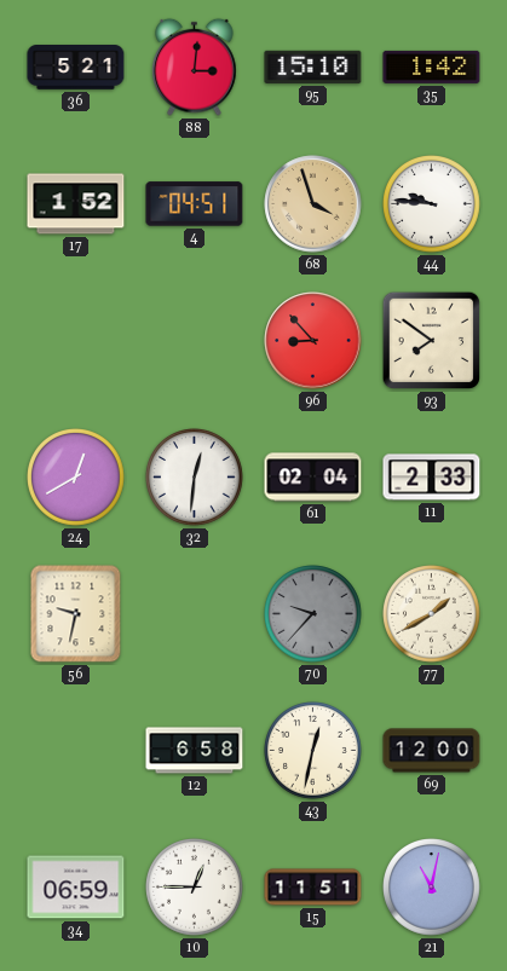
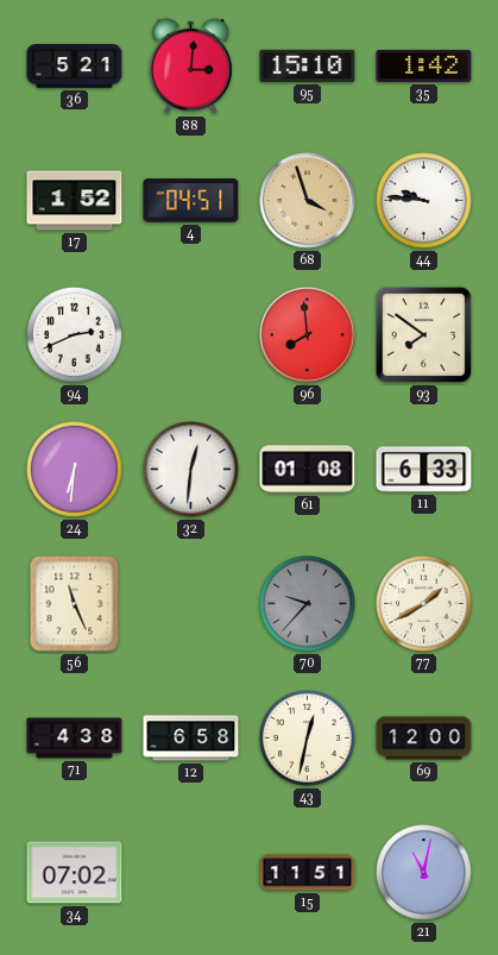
94: none -> 2:41 (75, 335)
96: 8:53 -> 7:59 (308, 335)
24: 12:40 -> 6:31 (75, 470)
61: 02:04 -> 01:08 (308, 470)
11: 2:33 -> 6:33 (424, 470)
56: 9:32 -> 11:26 (75, 604)
71: none -> 4:38 (75, 739)
34: 06:59 -> 07:02 (75, 873)
10: 12:45 -> none (195, 888)
